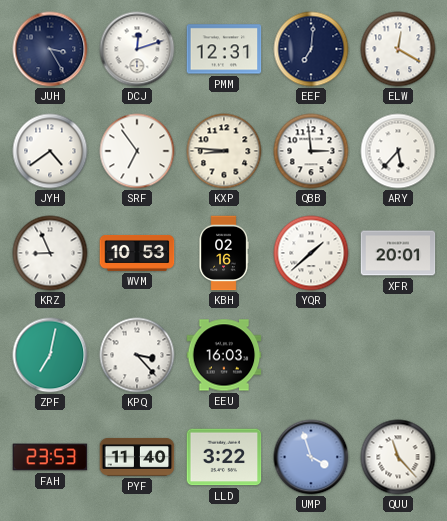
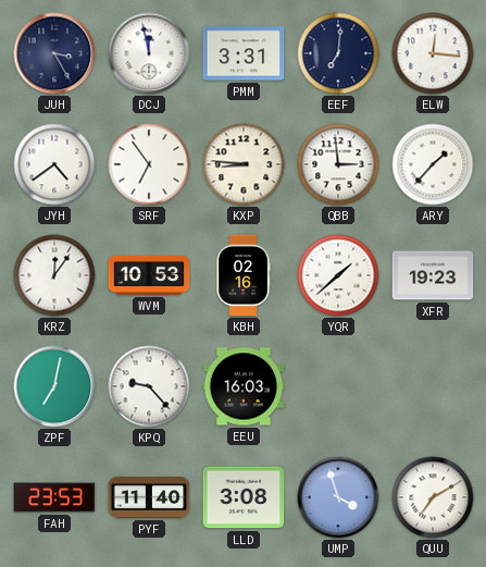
DCJ: 12:12 -> 11:58 (149, 53)
PMM: 12:31 -> 3:31 (244, 53)
ELW: 12:20 -> 12:16 (433, 53)
ARY: 5:37 -> 1:37 (433, 164)
KRZ: 8:56 -> 12:06 (54, 275)
XFR: 20:01 -> 19:23 (433, 275)
KPQ: 3:23 -> 9:23 (149, 386)
LLD: 3:22 -> 3:08 (244, 497)
QUU: 11:23 -> 7:10 (433, 497)
